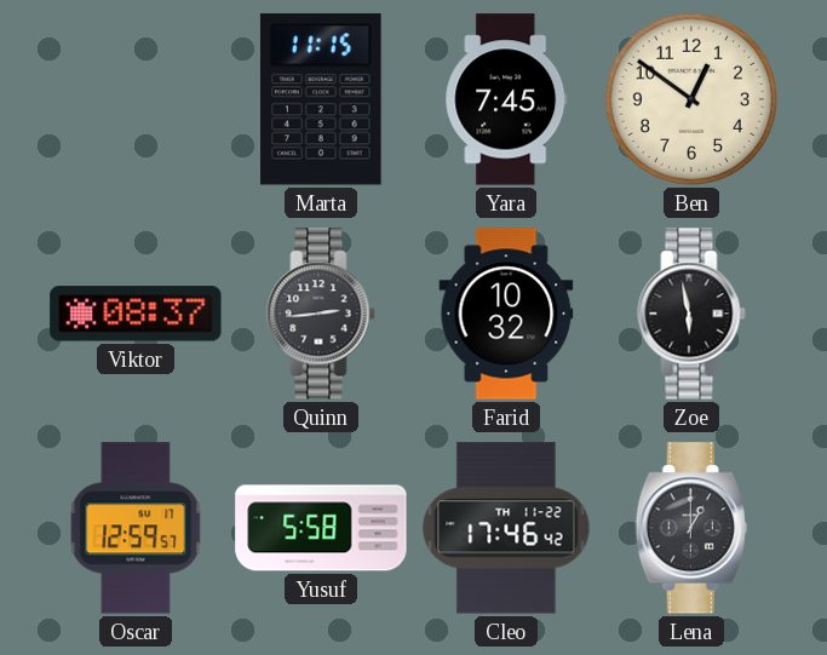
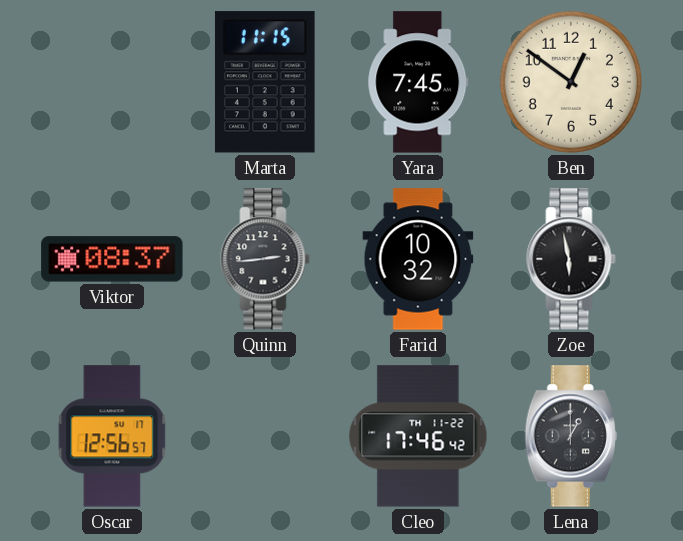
Oscar: 12:59 -> 12:56 (112, 436)
Yusuf: 5:58 -> none (321, 528)
